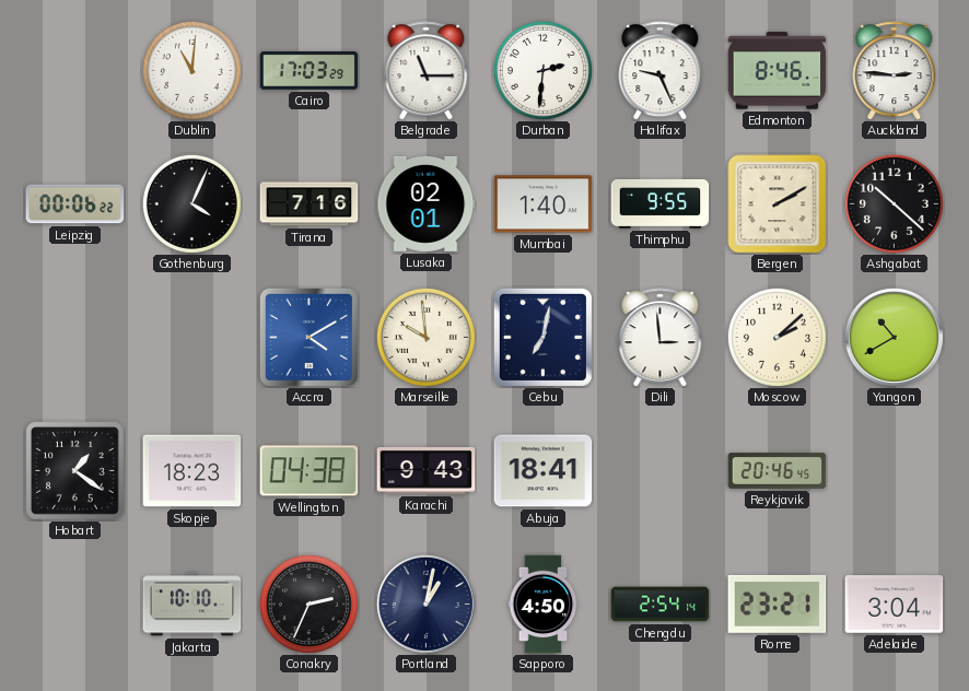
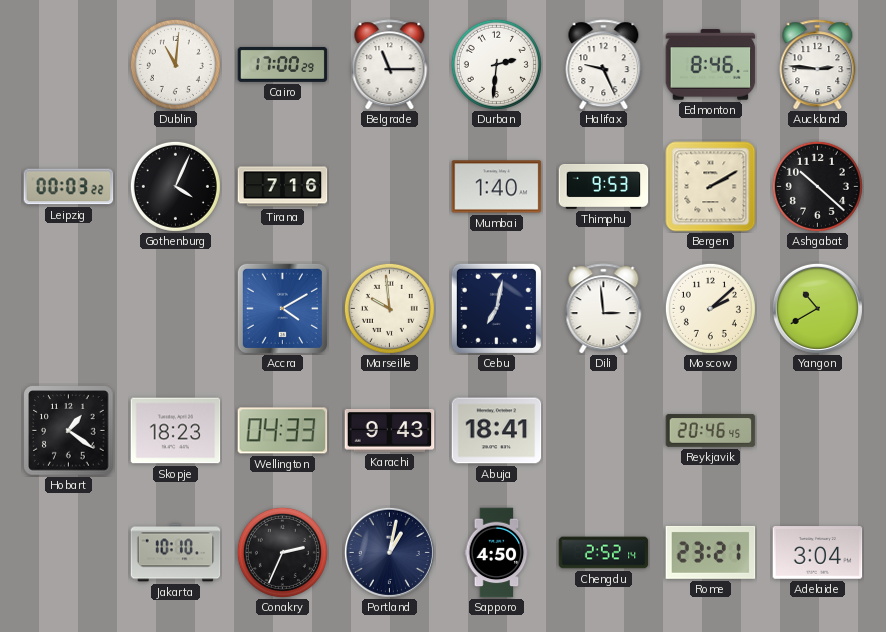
Cairo: 17:03 -> 17:00 (283, 64)
Leipzig: 00:06 -> 00:03 (69, 187)
Lusaka: 02:01 -> none (427, 203)
Thimphu: 9:55 -> 9:53 (604, 186)
Wellington: 04:38 -> 04:33 (283, 431)
Chengdu: 2:54 -> 2:52 (604, 553)
